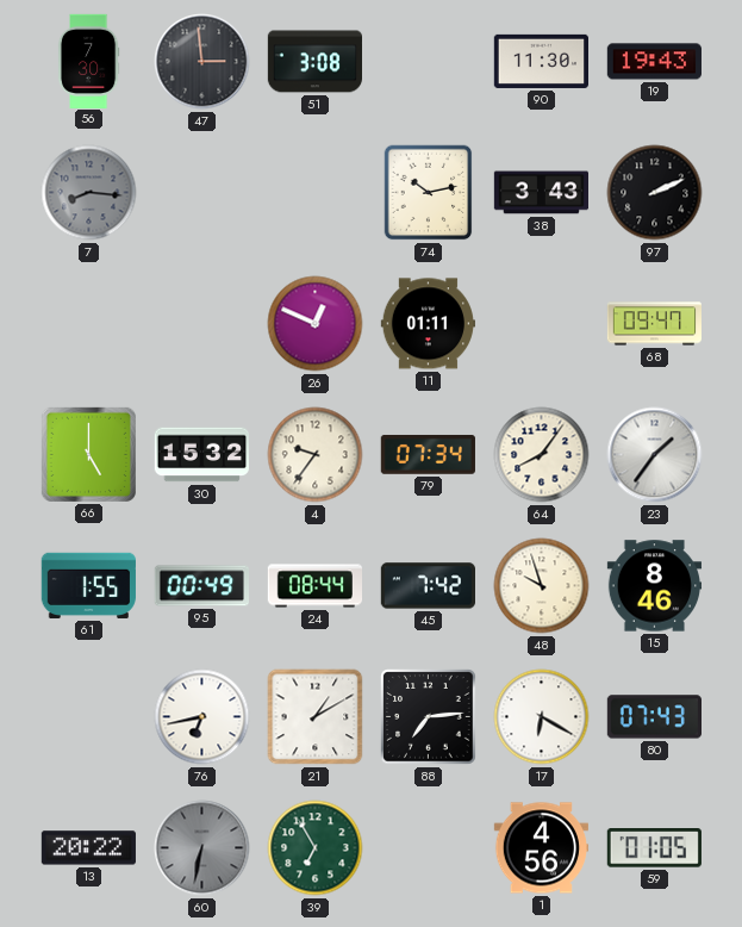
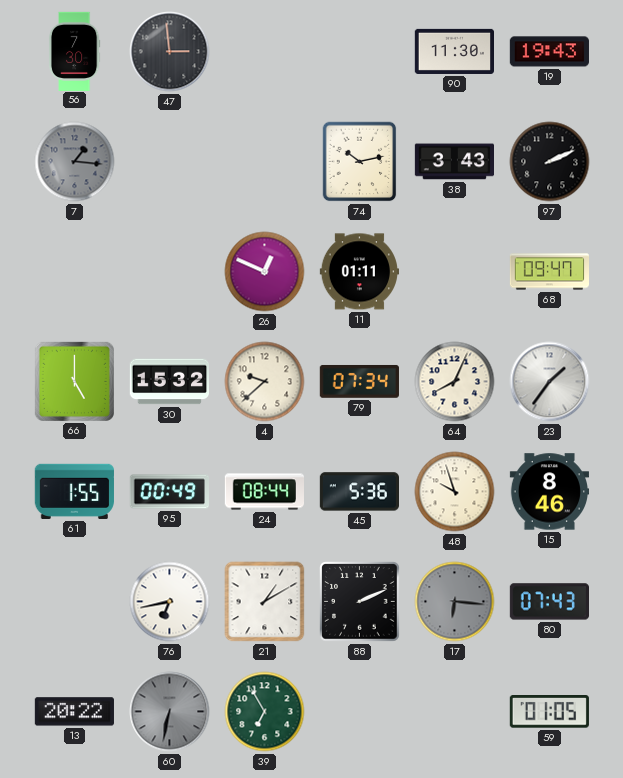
51: 3:08 -> none (314, 62)
7: 8:16 -> 1:16 (75, 162)
4: 9:36 -> 9:38 (265, 382)
64: 8:06 -> 8:04 (455, 382)
45: 7:42 -> 5:36 (359, 492)
88: 7:14 -> 2:11 (360, 602)
17: 6:20 -> 6:16 (455, 602)
17 dial: white -> grey (455, 602)
1: 4:56 -> none (541, 848)
